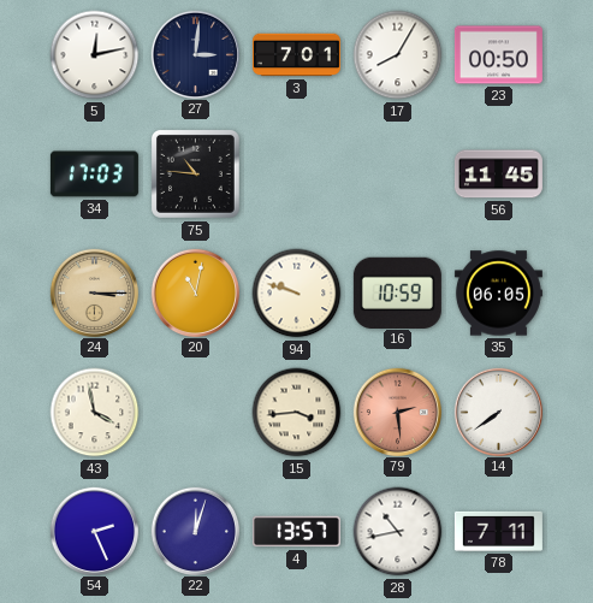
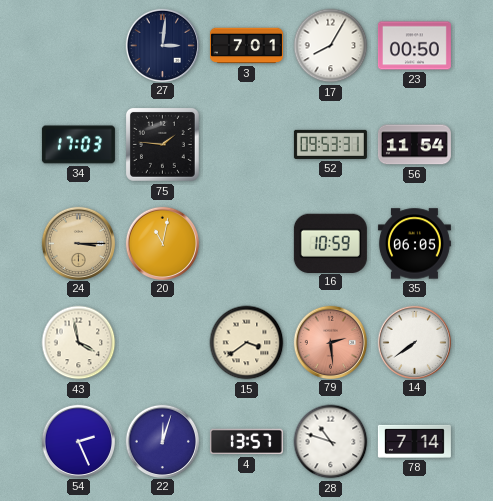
5: 12:13 -> none (95, 55)
75: 10:46 -> 1:46 (162, 144)
52: none -> 09:53 (330, 144)
56: 11:45 -> 11:54 (414, 145)
94: 9:48 -> none (297, 294)
15: 3:44 -> 3:39 (247, 343)
28: 10:43 -> 10:48 (331, 442)
78: 7:11 -> 7:14 (414, 441)
